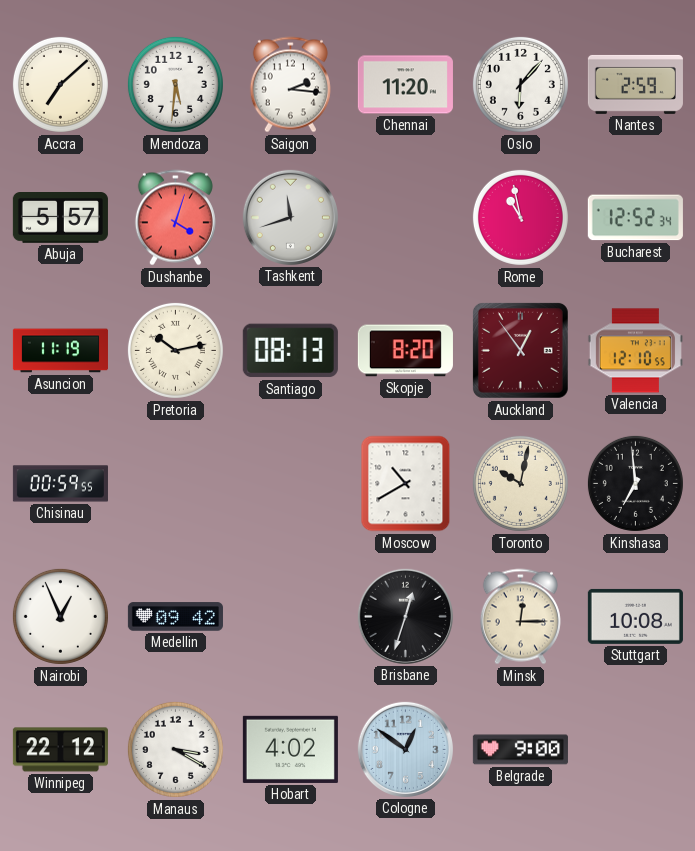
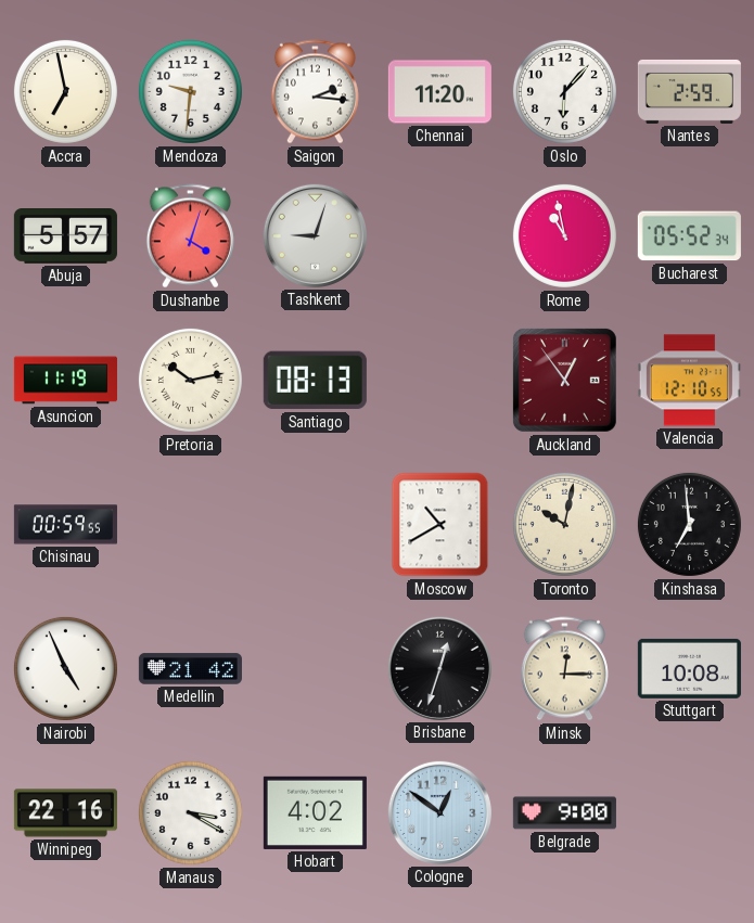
Accra: 7:08 -> 6:58 (65, 91)
Mendoza: 5:31 -> 9:31 (190, 91)
Tashkent: 11:42 -> 9:03 (315, 235)
Bucharest: 12:52 -> 05:52 (689, 236)
Skopje: 8:20 -> none (405, 351)
Nairobi: 12:56 -> 4:56 (65, 668)
Medellin: 09:42 -> 21:42 (190, 669)
Winnipeg: 22:12 -> 22:16 (65, 813)
